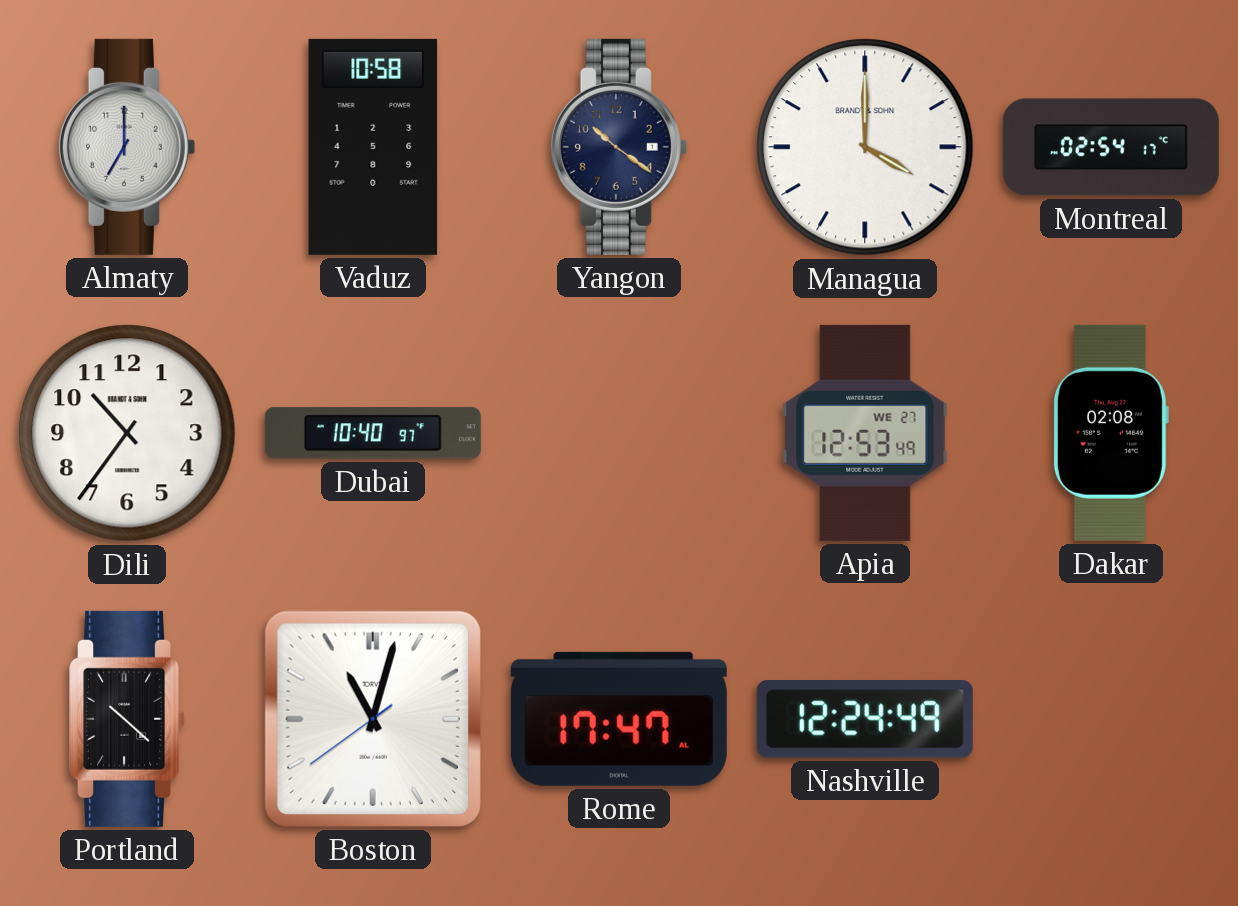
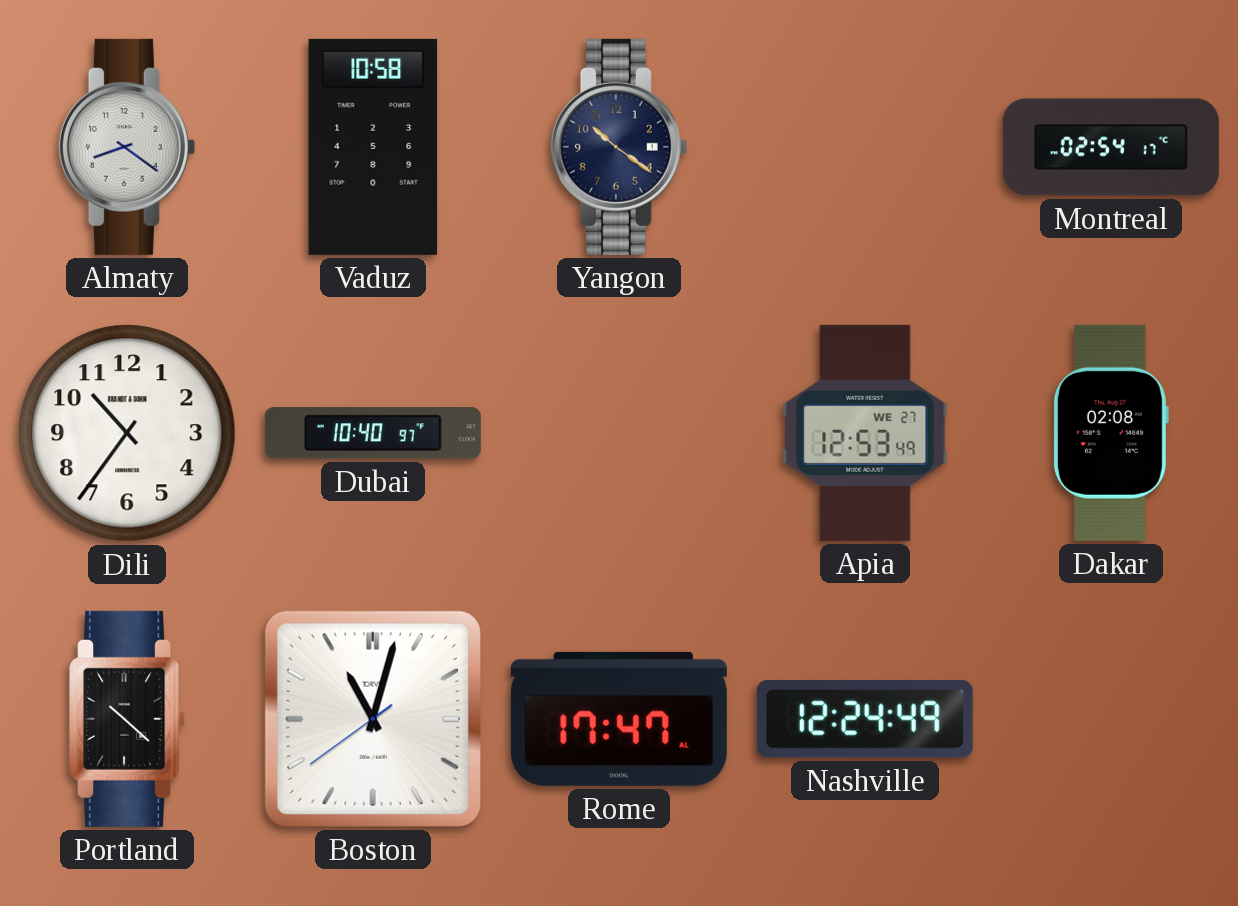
Almaty: 7:00 -> 8:21 (127, 147)
Managua: 4:00 -> none (865, 147)
